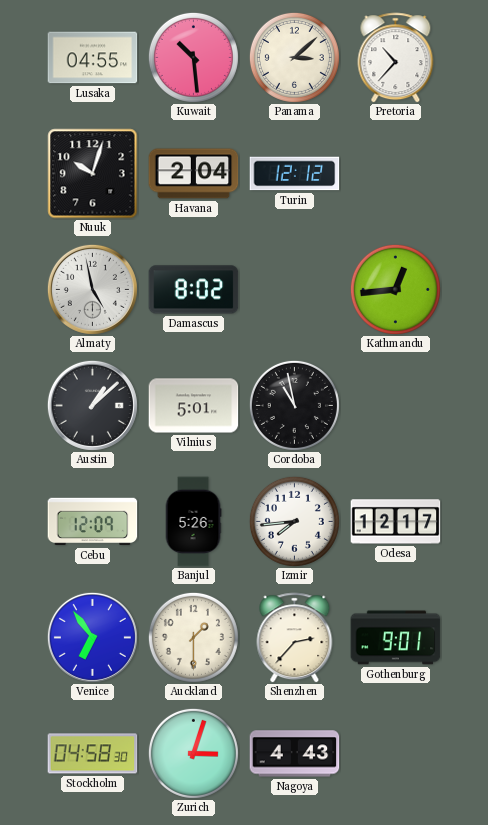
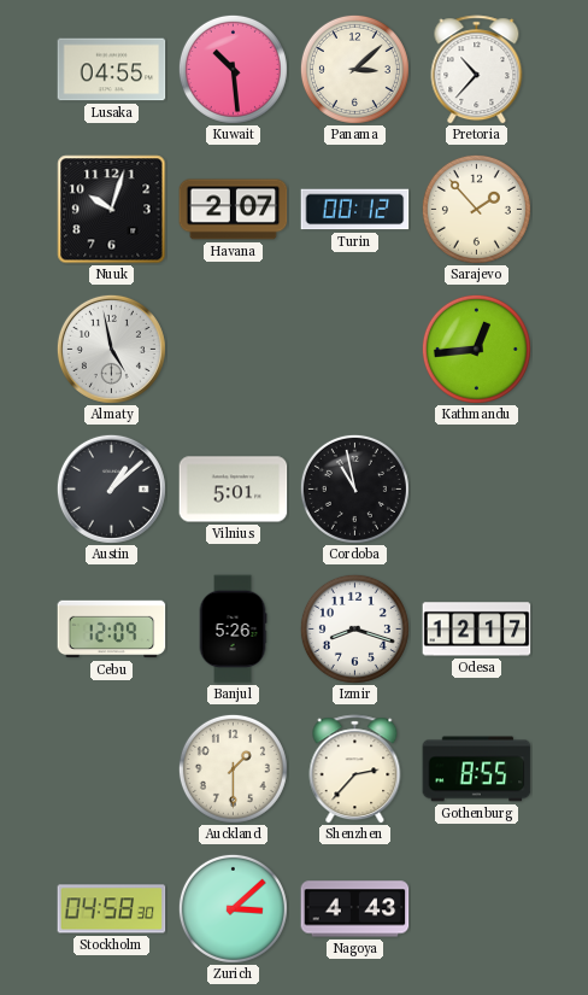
Havana: 2:04 -> 2:07 (234, 210)
Turin: 12:12 -> 00:12 (355, 210)
Sarajevo: none -> 1:53 (476, 209)
Damascus: 8:02 -> none (194, 290)
Izmir: 7:44 -> 8:18 (354, 628)
Venice: 6:54 -> none (92, 637)
Gothenburg: 9:01 -> 8:55 (477, 769)
Zurich: 3:03 -> 3:08 (233, 908)
